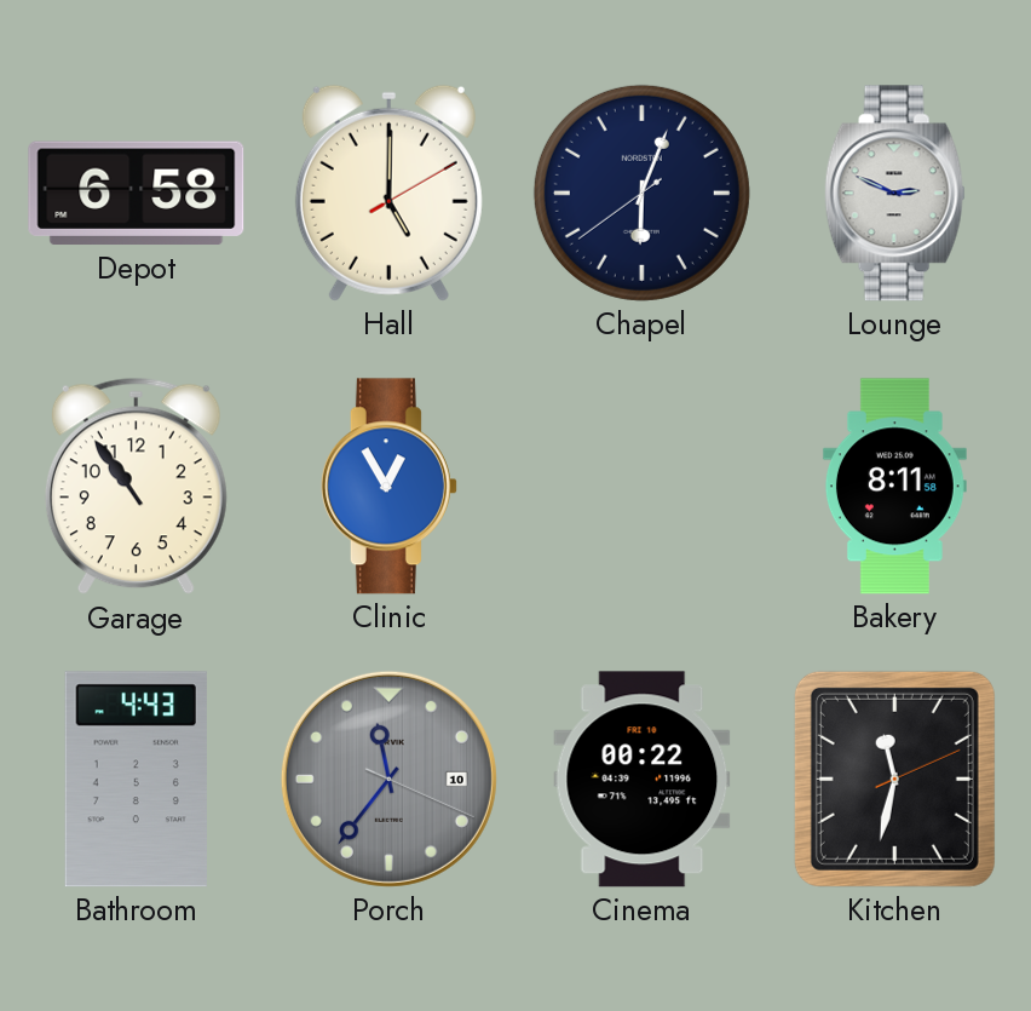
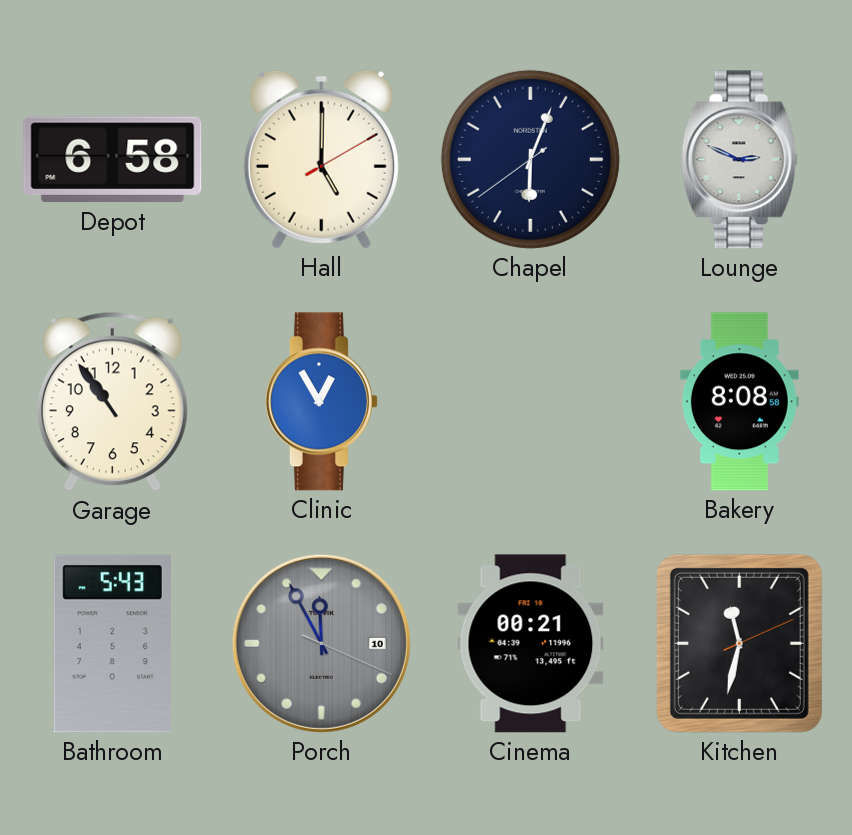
Bakery: 8:11 -> 8:08 (739, 402)
Bathroom: 4:43 -> 5:43 (112, 644)
Porch: 11:36 -> 11:55 (321, 643)
Cinema: 00:22 -> 00:21 (531, 644)
